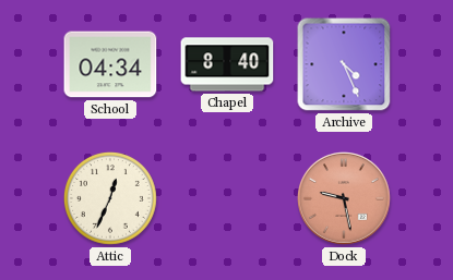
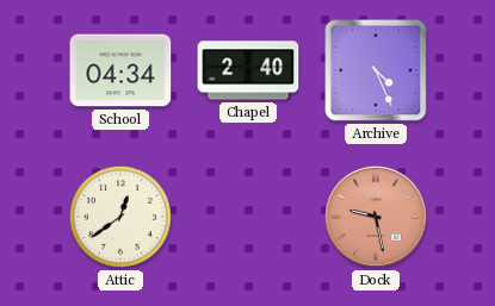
Chapel: 8:40 -> 2:40 (248, 70)
Attic: 12:34 -> 12:39 (120, 217)
